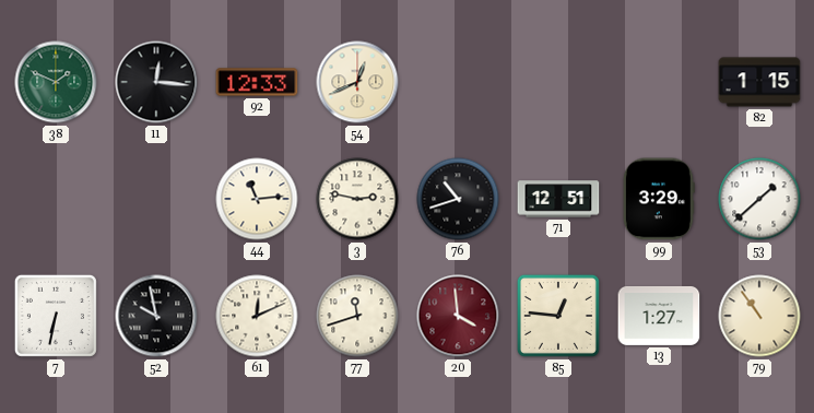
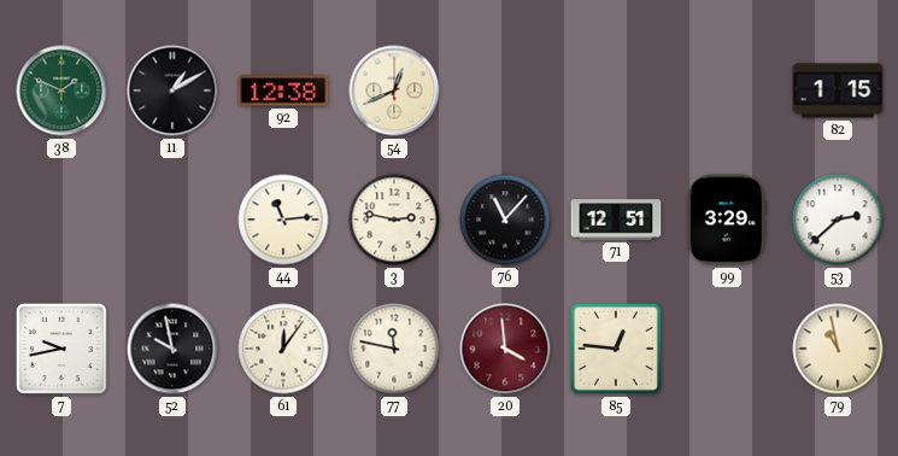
11: 12:16 -> 1:10 (172, 90)
92: 12:33 -> 12:38 (283, 90)
76: 10:42 -> 11:07 (505, 220)
53: 1:38 -> 2:38 (838, 220)
7: 6:32 -> 9:43 (61, 349)
61: 12:11 -> 12:06 (283, 349)
77: 11:42 -> 11:47 (394, 349)
13: 1:27 -> none (659, 316)
79: 10:54 -> 10:58 (838, 349)
